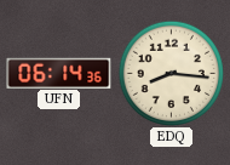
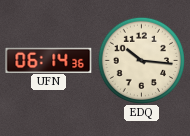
EDQ: 8:16 -> 10:16 (141, 60)
